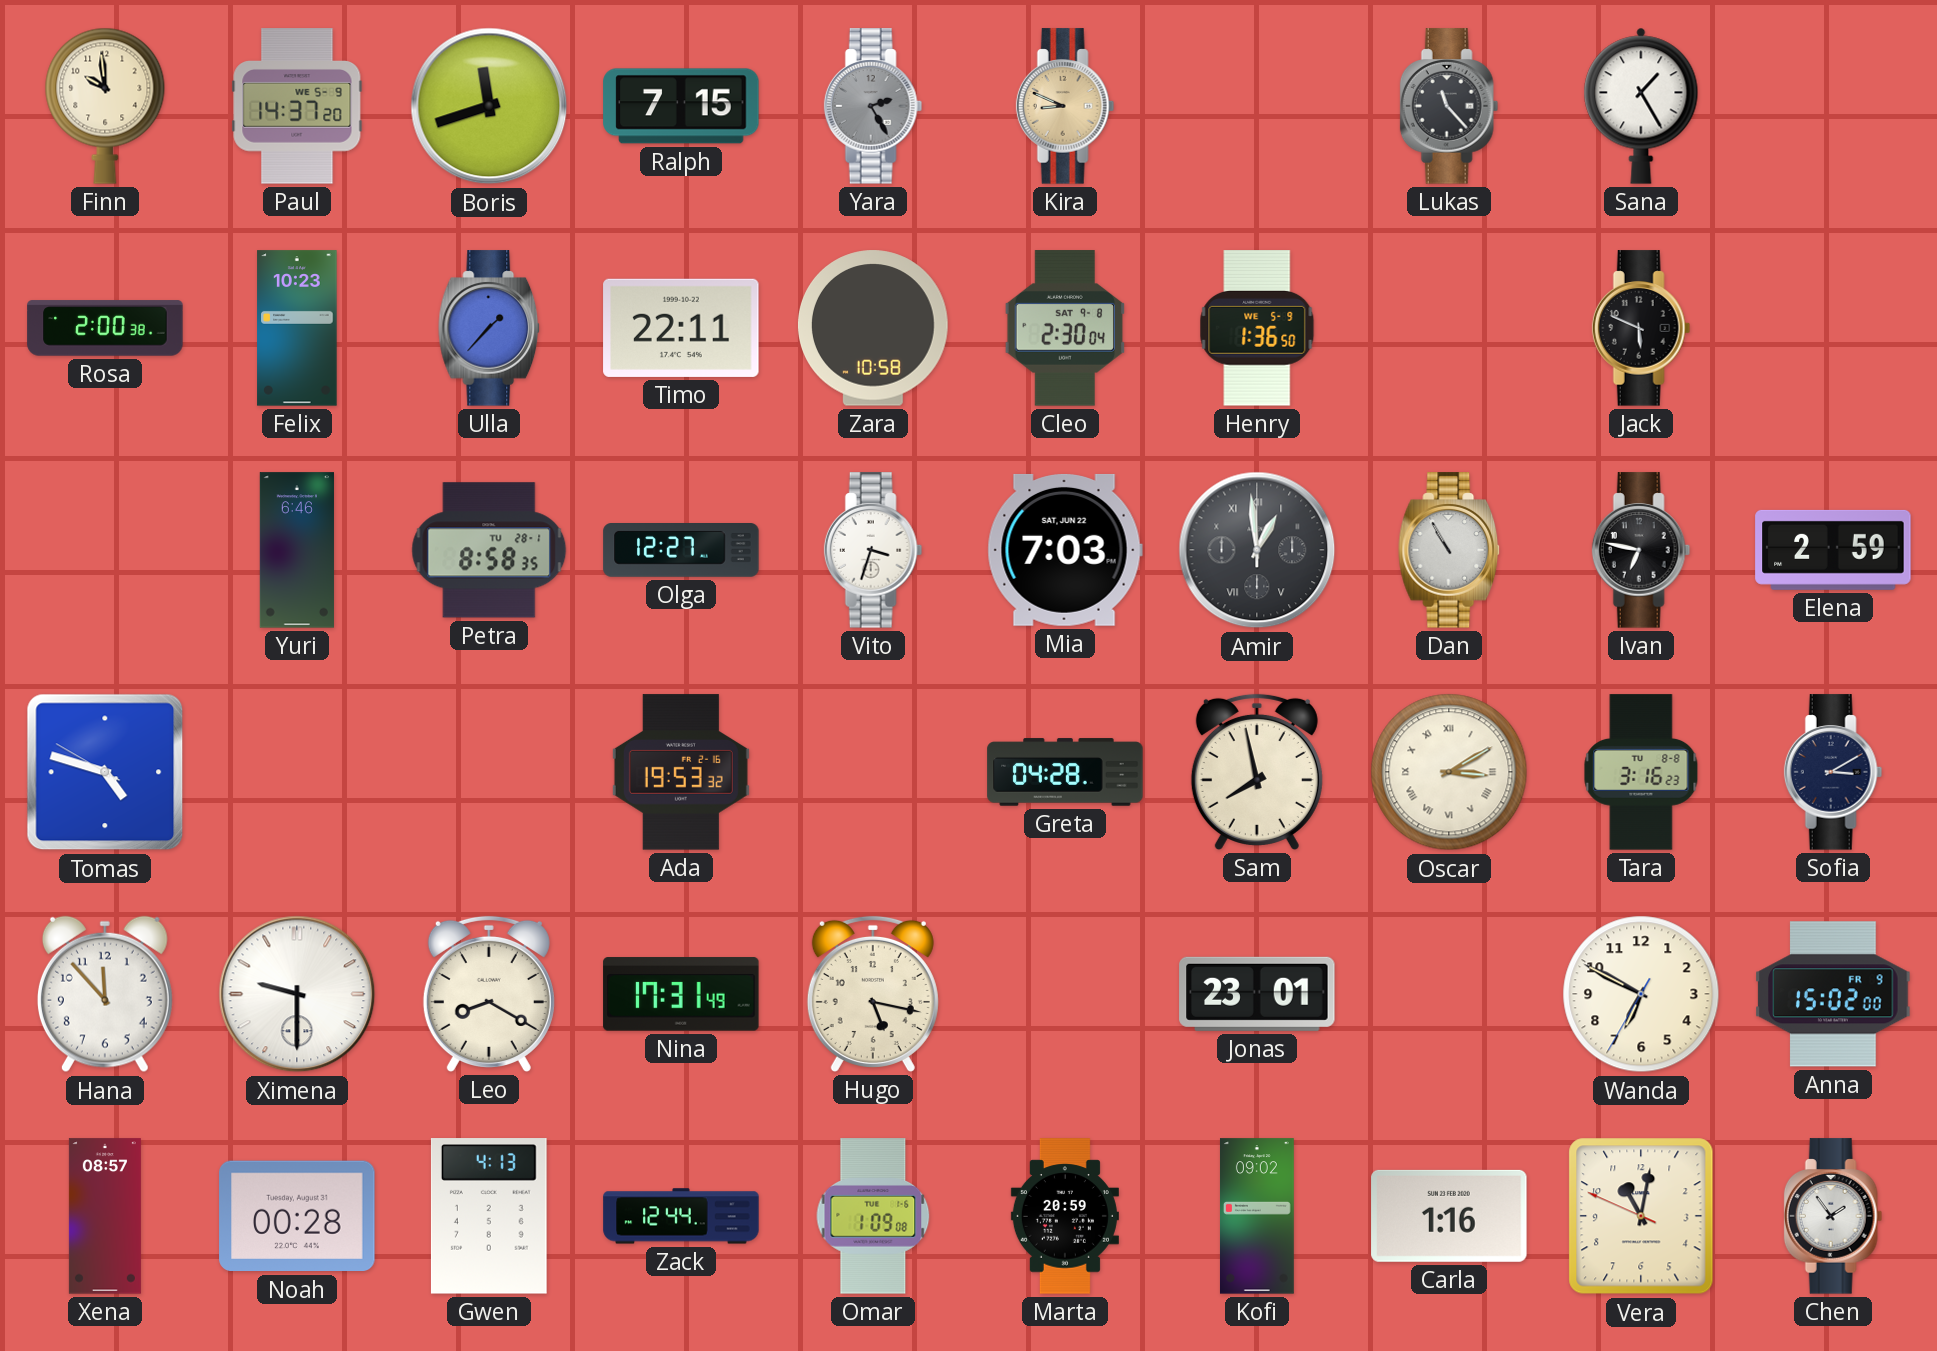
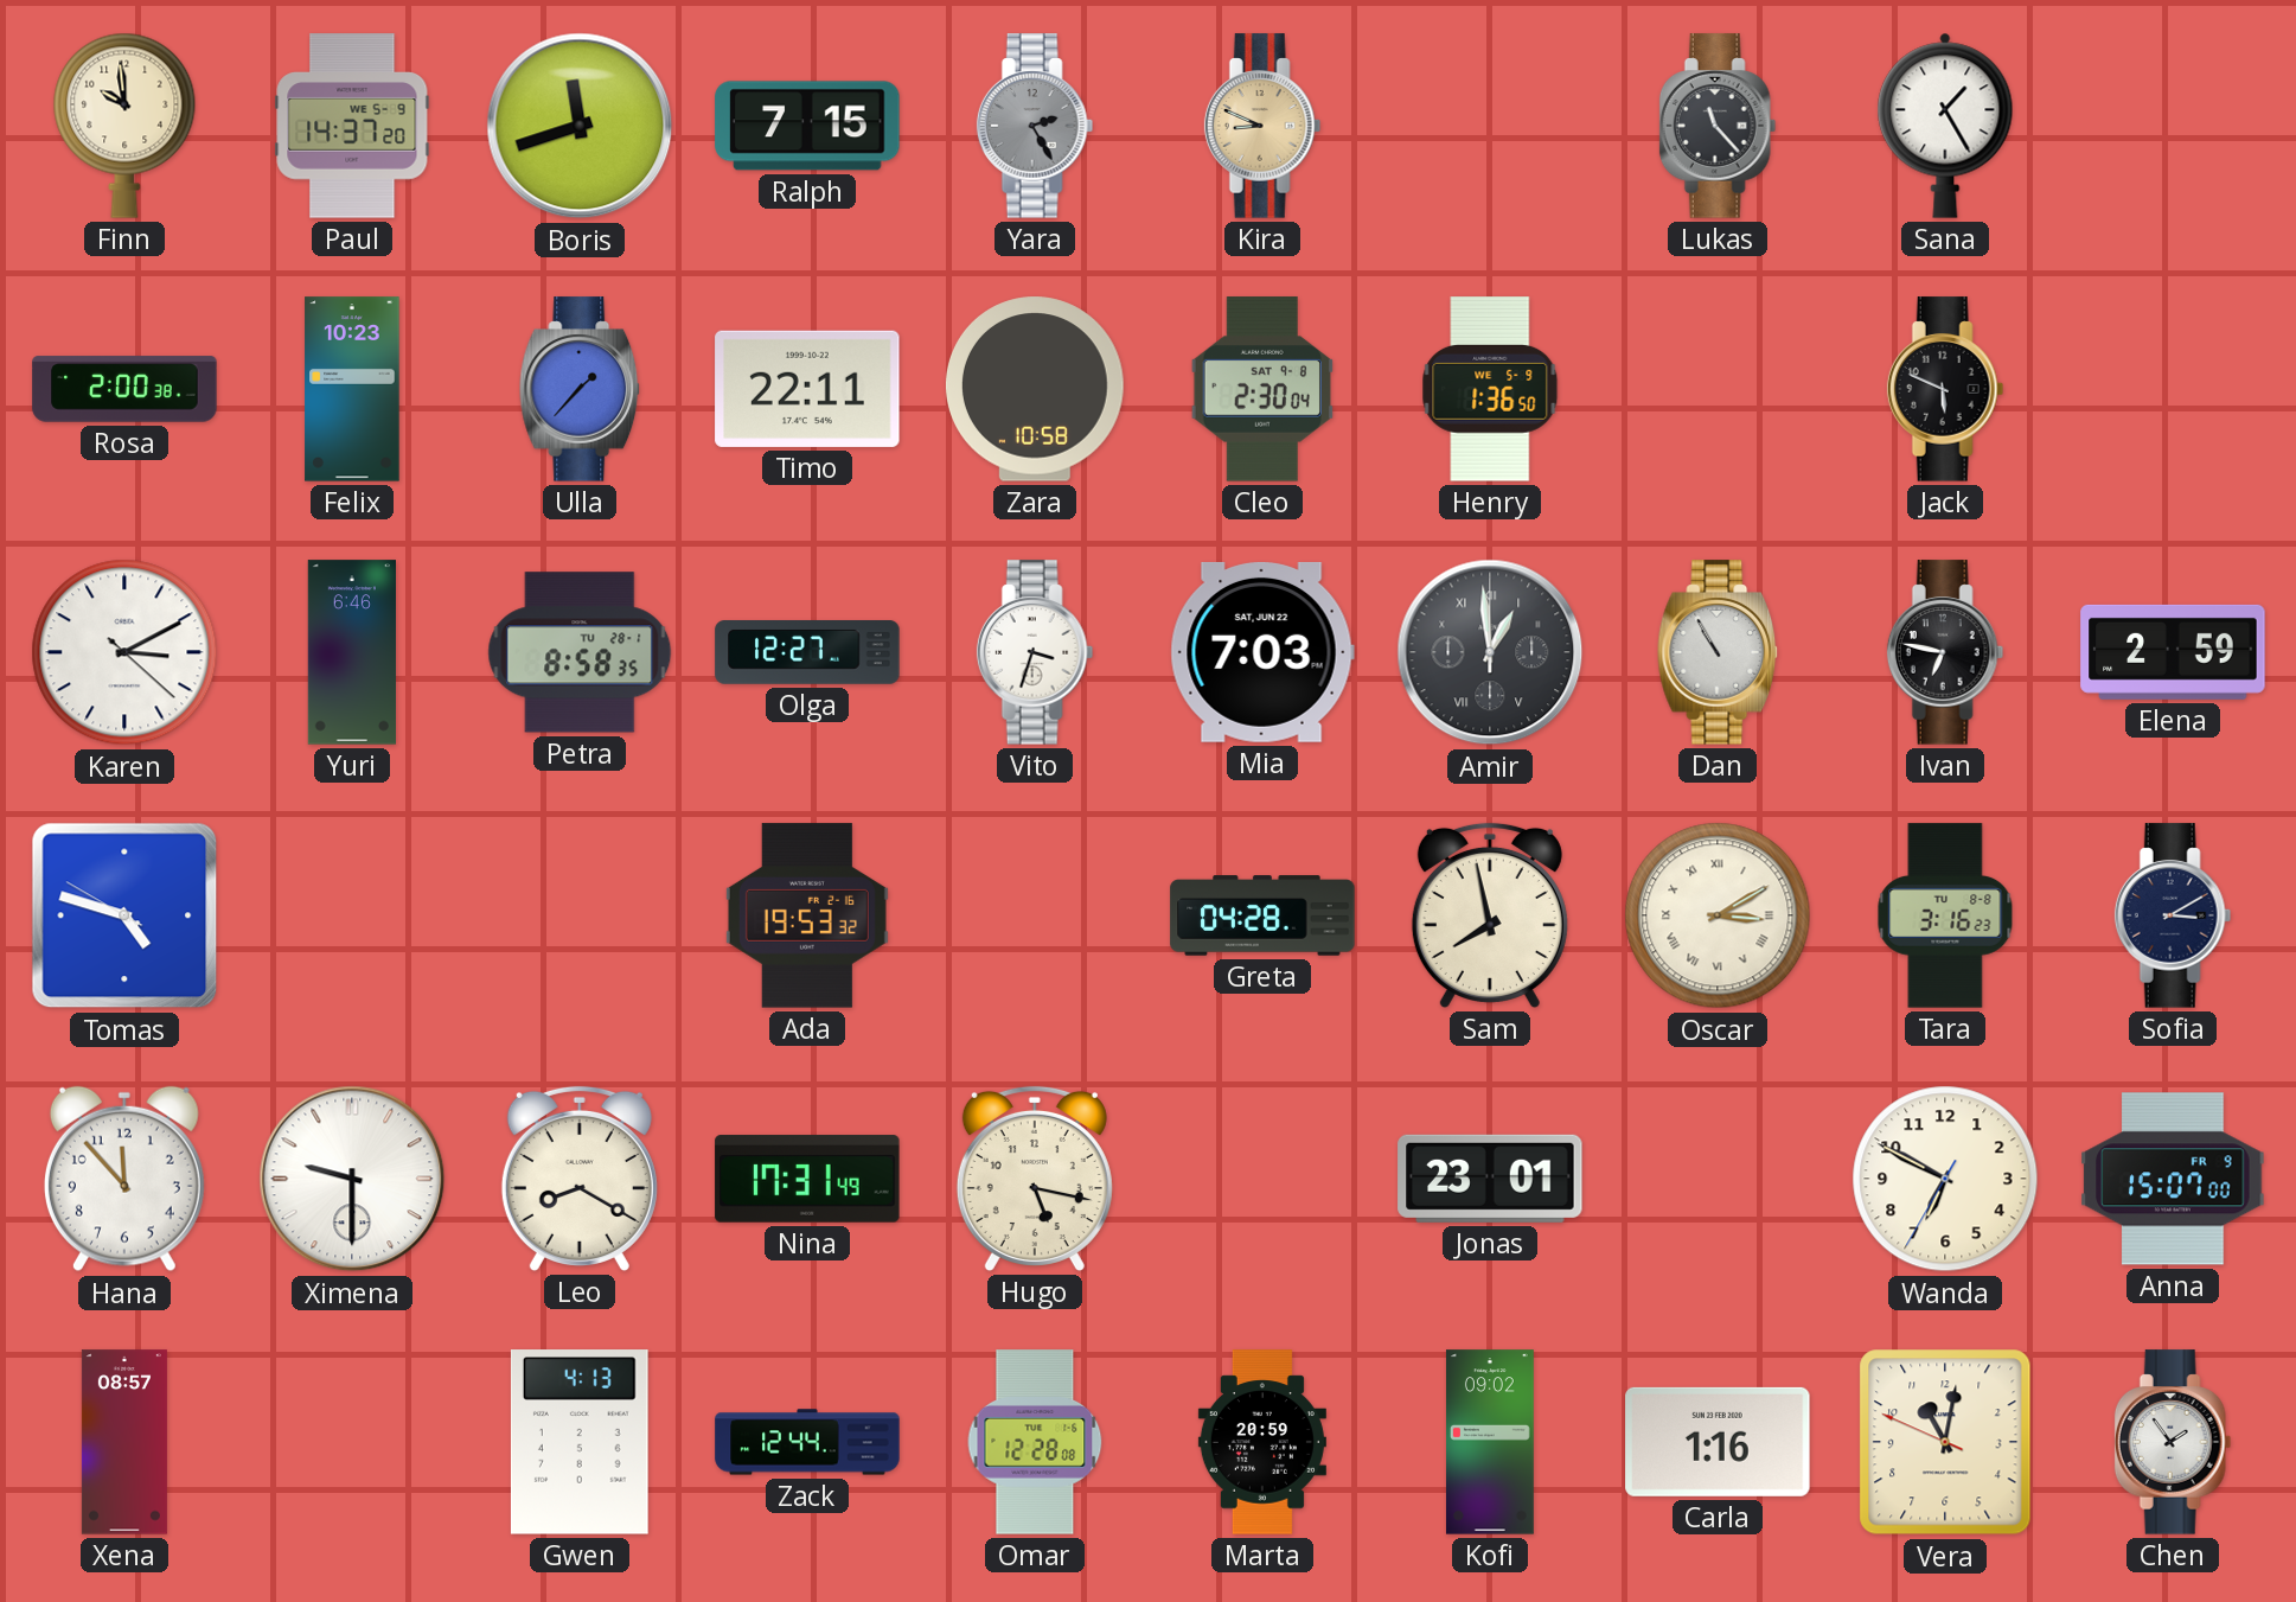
Karen: none -> 3:10 (124, 652)
Anna: 15:02 -> 15:07 (2173, 1179)
Noah: 00:28 -> none (297, 1216)
Omar: 1:09 -> 12:28 (1035, 1442)
